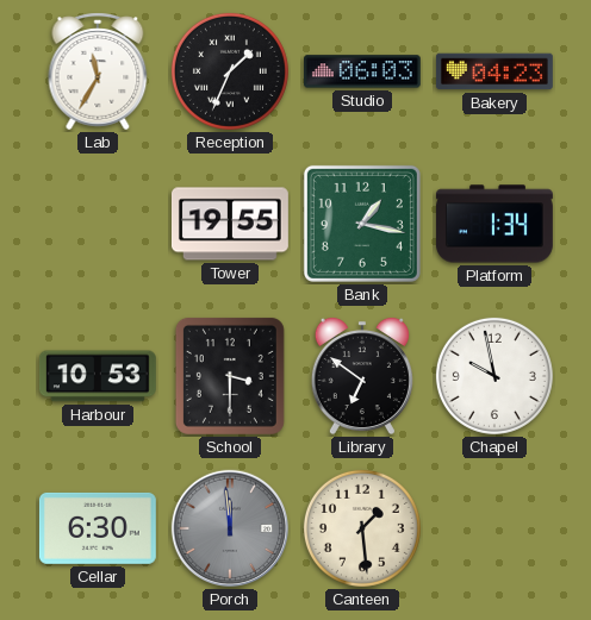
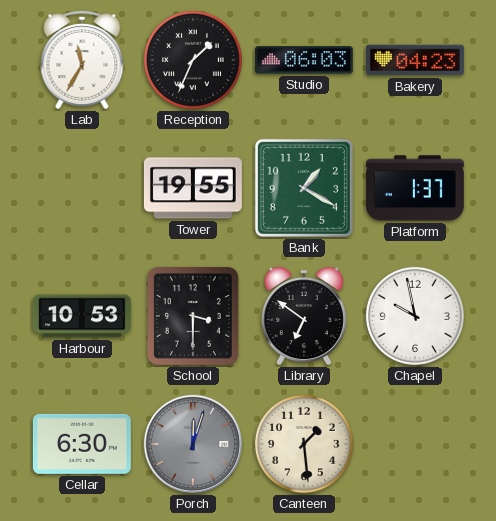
Bank: 1:17 -> 1:20 (304, 188)
Platform: 1:34 -> 1:37 (415, 188)
Porch: 11:59 -> 12:03 (193, 444)
